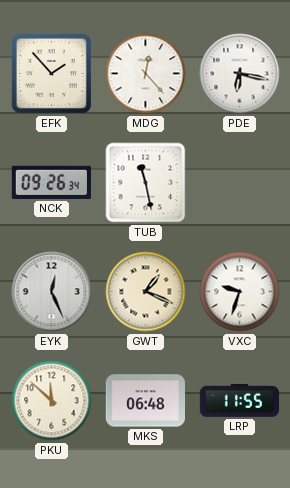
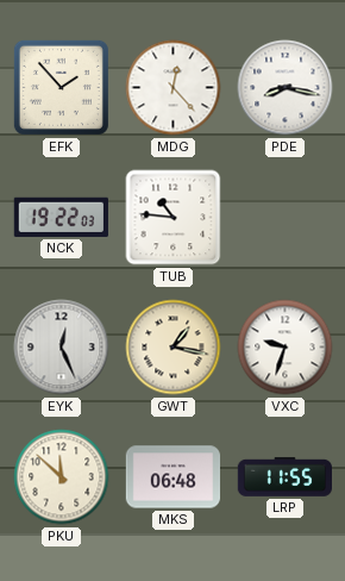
PDE: 6:17 -> 8:17 (286, 88)
NCK: 09:26 -> 19:22 (61, 217)
TUB: 11:28 -> 10:46 (174, 218)
GWT: 1:19 -> 1:17 (174, 348)
